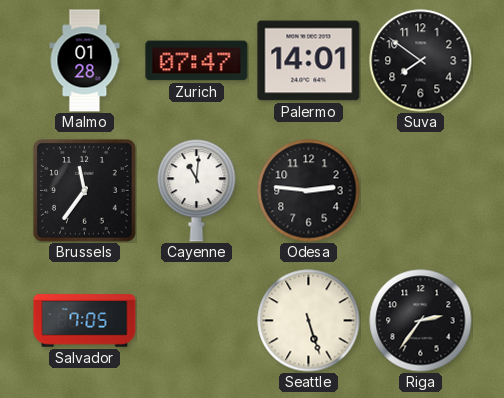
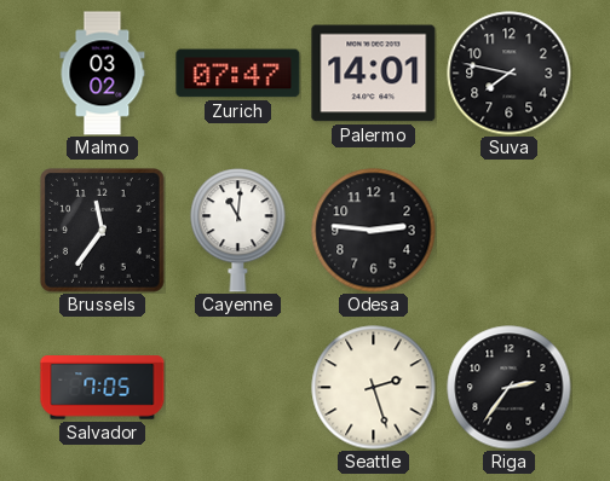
Malmo: 01:28 -> 03:02 (103, 74)
Suva: 7:51 -> 7:47 (510, 74)
Seattle: 5:27 -> 2:27 (374, 388)
